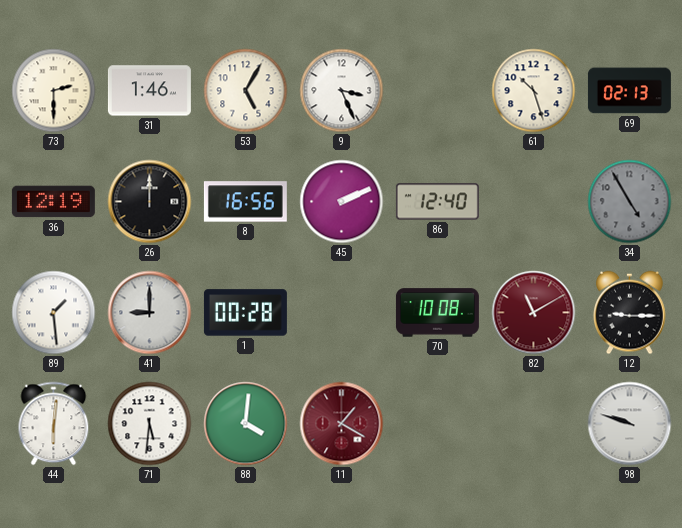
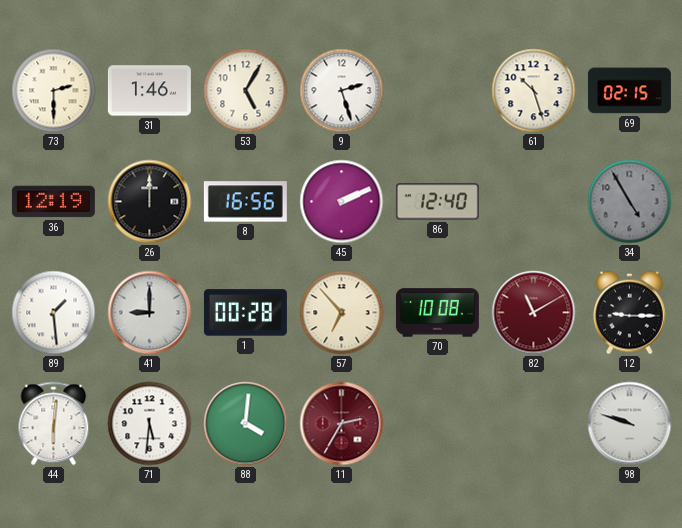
9: 3:26 -> 2:27 (342, 91)
69: 02:13 -> 02:15 (629, 91)
57: none -> 6:53 (342, 313)
11: 1:20 -> 2:35 (342, 424)
